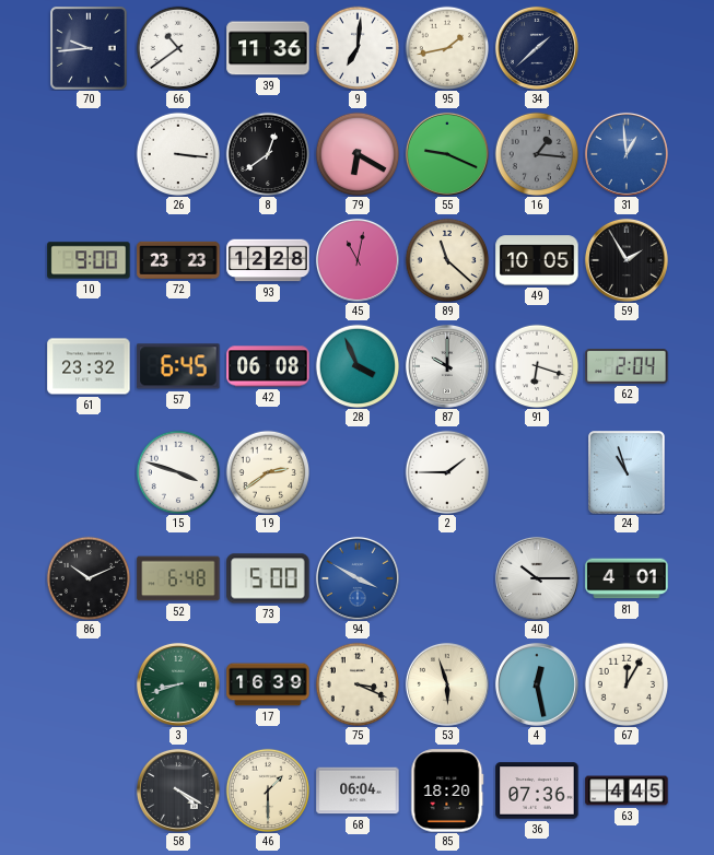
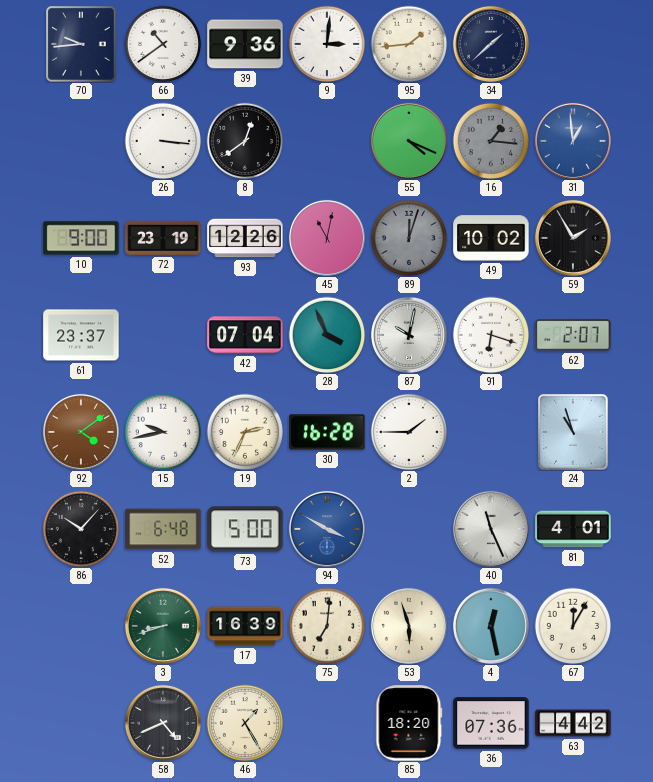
39: 11:36 -> 9:36 (245, 44)
9: 7:01 -> 3:01 (327, 44)
95: 1:43 -> 1:44 (409, 44)
79: 6:20 -> none (358, 154)
55: 9:19 -> 4:19 (409, 141)
72: 23:23 -> 23:19 (163, 238)
93: 12:28 -> 12:26 (245, 238)
89: 11:22 -> 12:03 (409, 238)
89 dial: cream -> grey (409, 238)
49: 10:05 -> 10:02 (491, 238)
61: 23:32 -> 23:37 (81, 335)
57: 6:45 -> none (178, 366)
42: 06:08 -> 07:04 (245, 335)
87: 10:00 -> 10:02 (409, 335)
62: 2:04 -> 2:07 (573, 336)
92: none -> 4:09 (81, 432)
15: 3:48 -> 9:43 (163, 432)
19: 2:39 -> 2:34 (245, 432)
30: none -> 16:28 (327, 432)
86: 10:11 -> 10:07 (81, 529)
40: 10:15 -> 11:26 (491, 529)
75: 3:19 -> 7:01 (327, 626)
58: 4:20 -> 4:41 (163, 723)
46: 1:30 -> 1:25 (245, 723)
68: 06:04 -> none (358, 790)
63: 4:45 -> 4:42 (573, 723)
